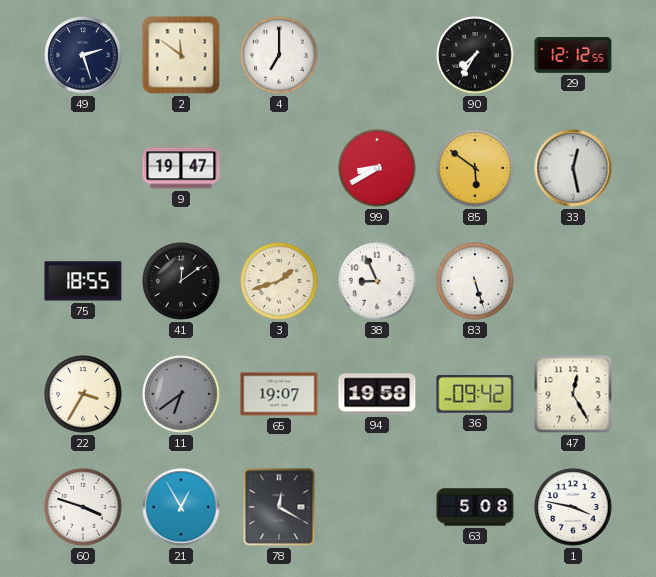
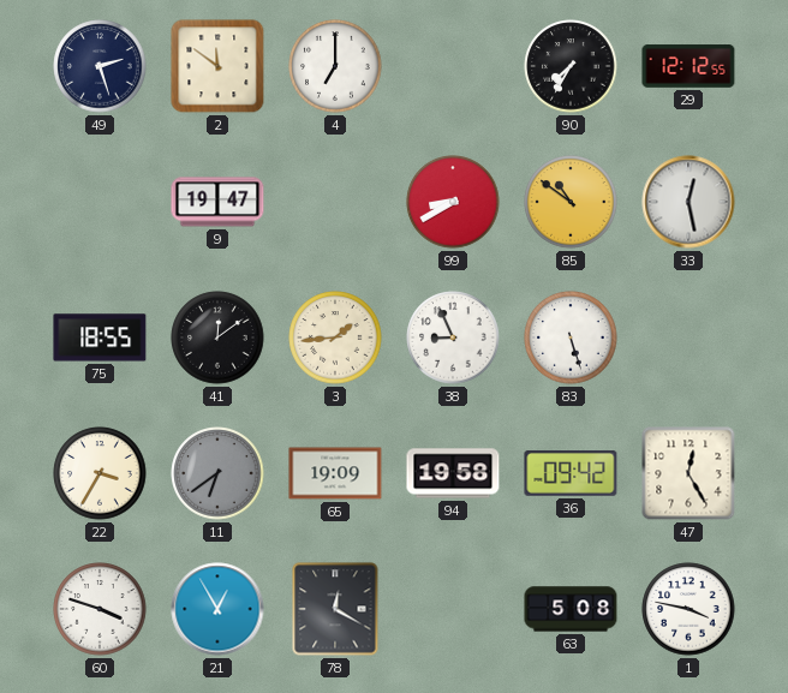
85: 5:51 -> 10:51 (571, 202)
3: 1:42 -> 1:44 (335, 337)
65: 19:07 -> 19:09 (335, 473)
